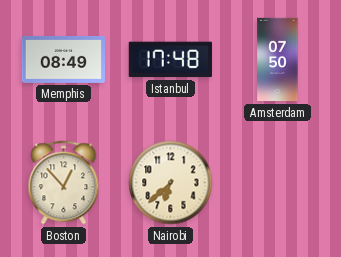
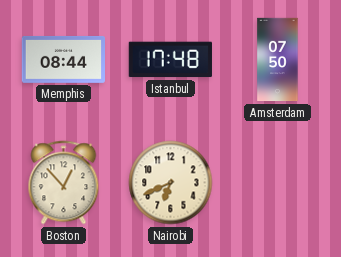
Memphis: 08:49 -> 08:44 (63, 59)
Nairobi: 6:38 -> 6:41 (171, 183)
